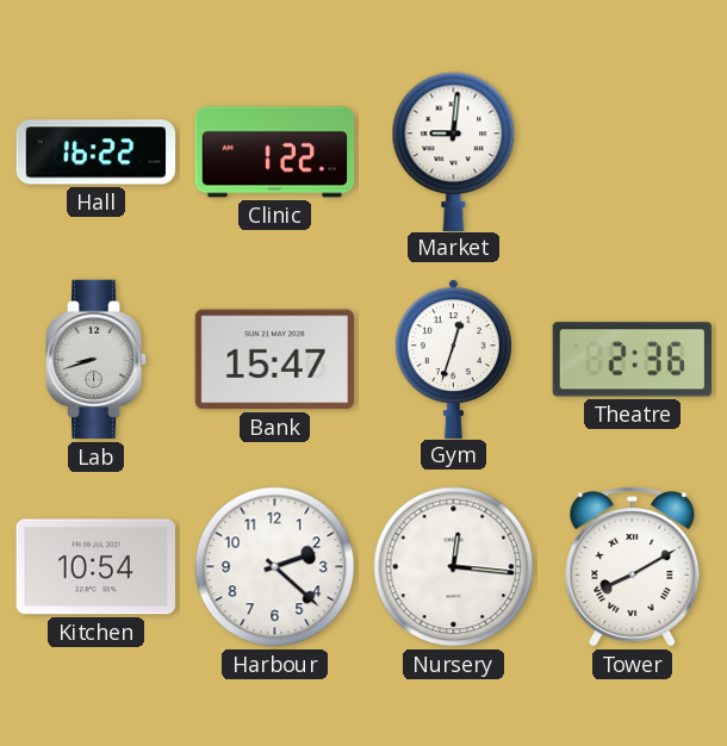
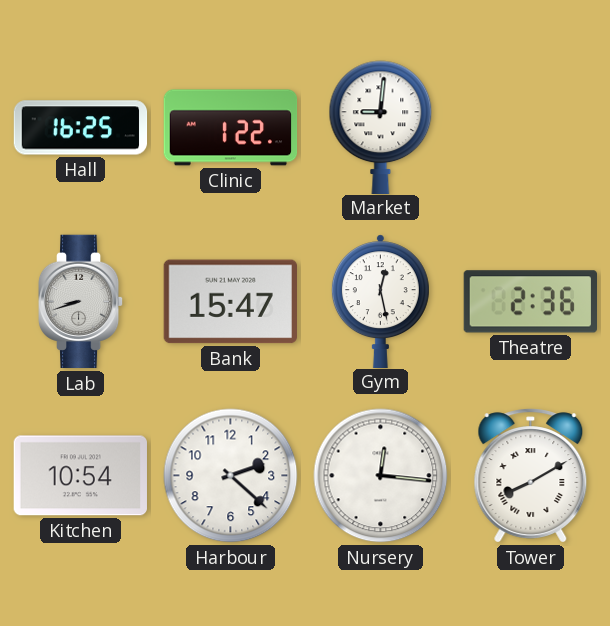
Hall: 16:22 -> 16:25 (81, 128)
Gym: 12:33 -> 12:28 (380, 301)
